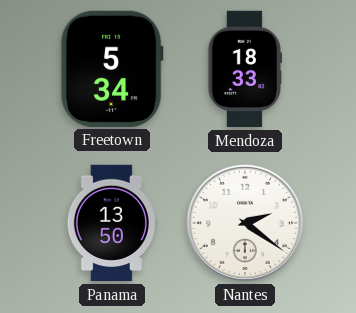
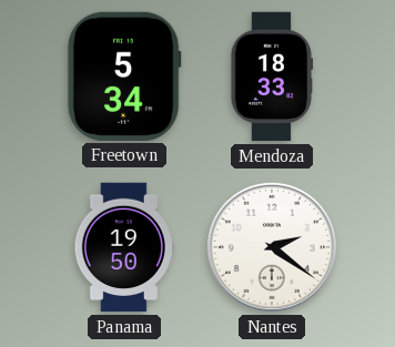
Panama: 13:50 -> 19:50 (124, 247)
